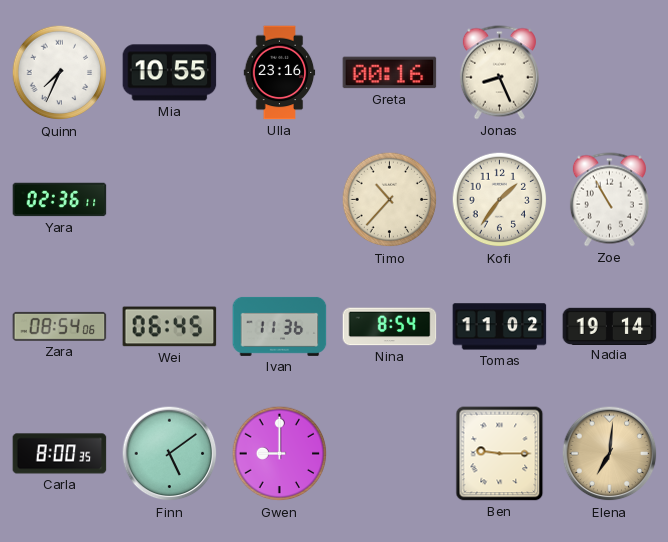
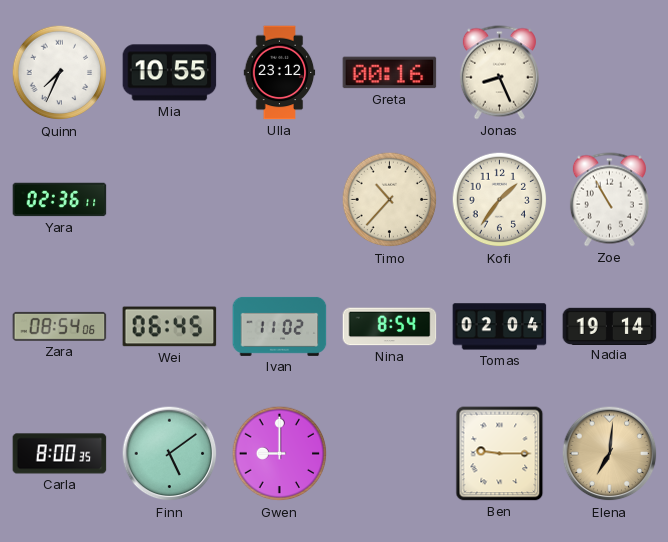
Ulla: 23:16 -> 23:12 (280, 73)
Ivan: 11:36 -> 11:02 (280, 326)
Tomas: 11:02 -> 02:04 (500, 327)
